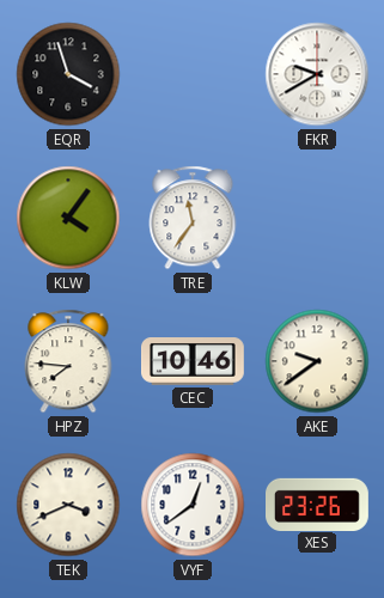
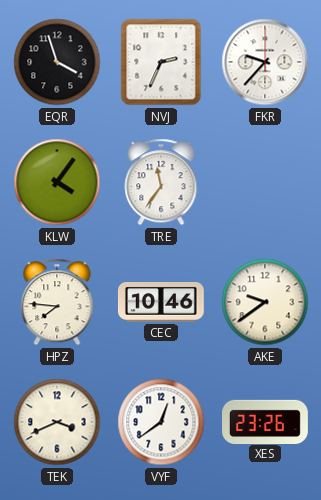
NVJ: none -> 2:34 (161, 62)
FKR: 9:40 -> 9:37 (265, 62)
